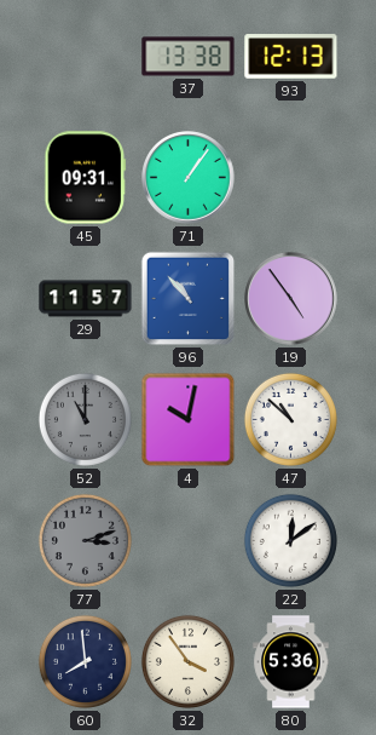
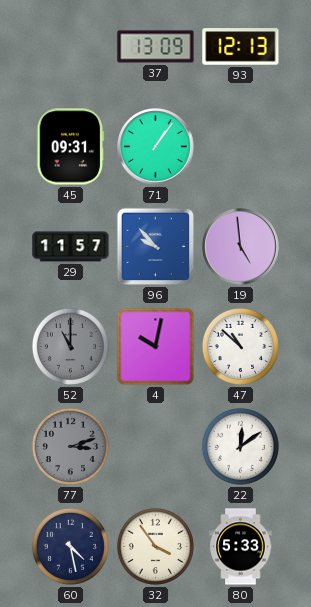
37: 13:38 -> 13:09 (156, 47)
96: 10:53 -> 9:53 (156, 247)
19: 4:54 -> 4:59 (241, 247)
60: 7:59 -> 4:28 (70, 546)
80: 5:36 -> 5:33 (241, 547)
